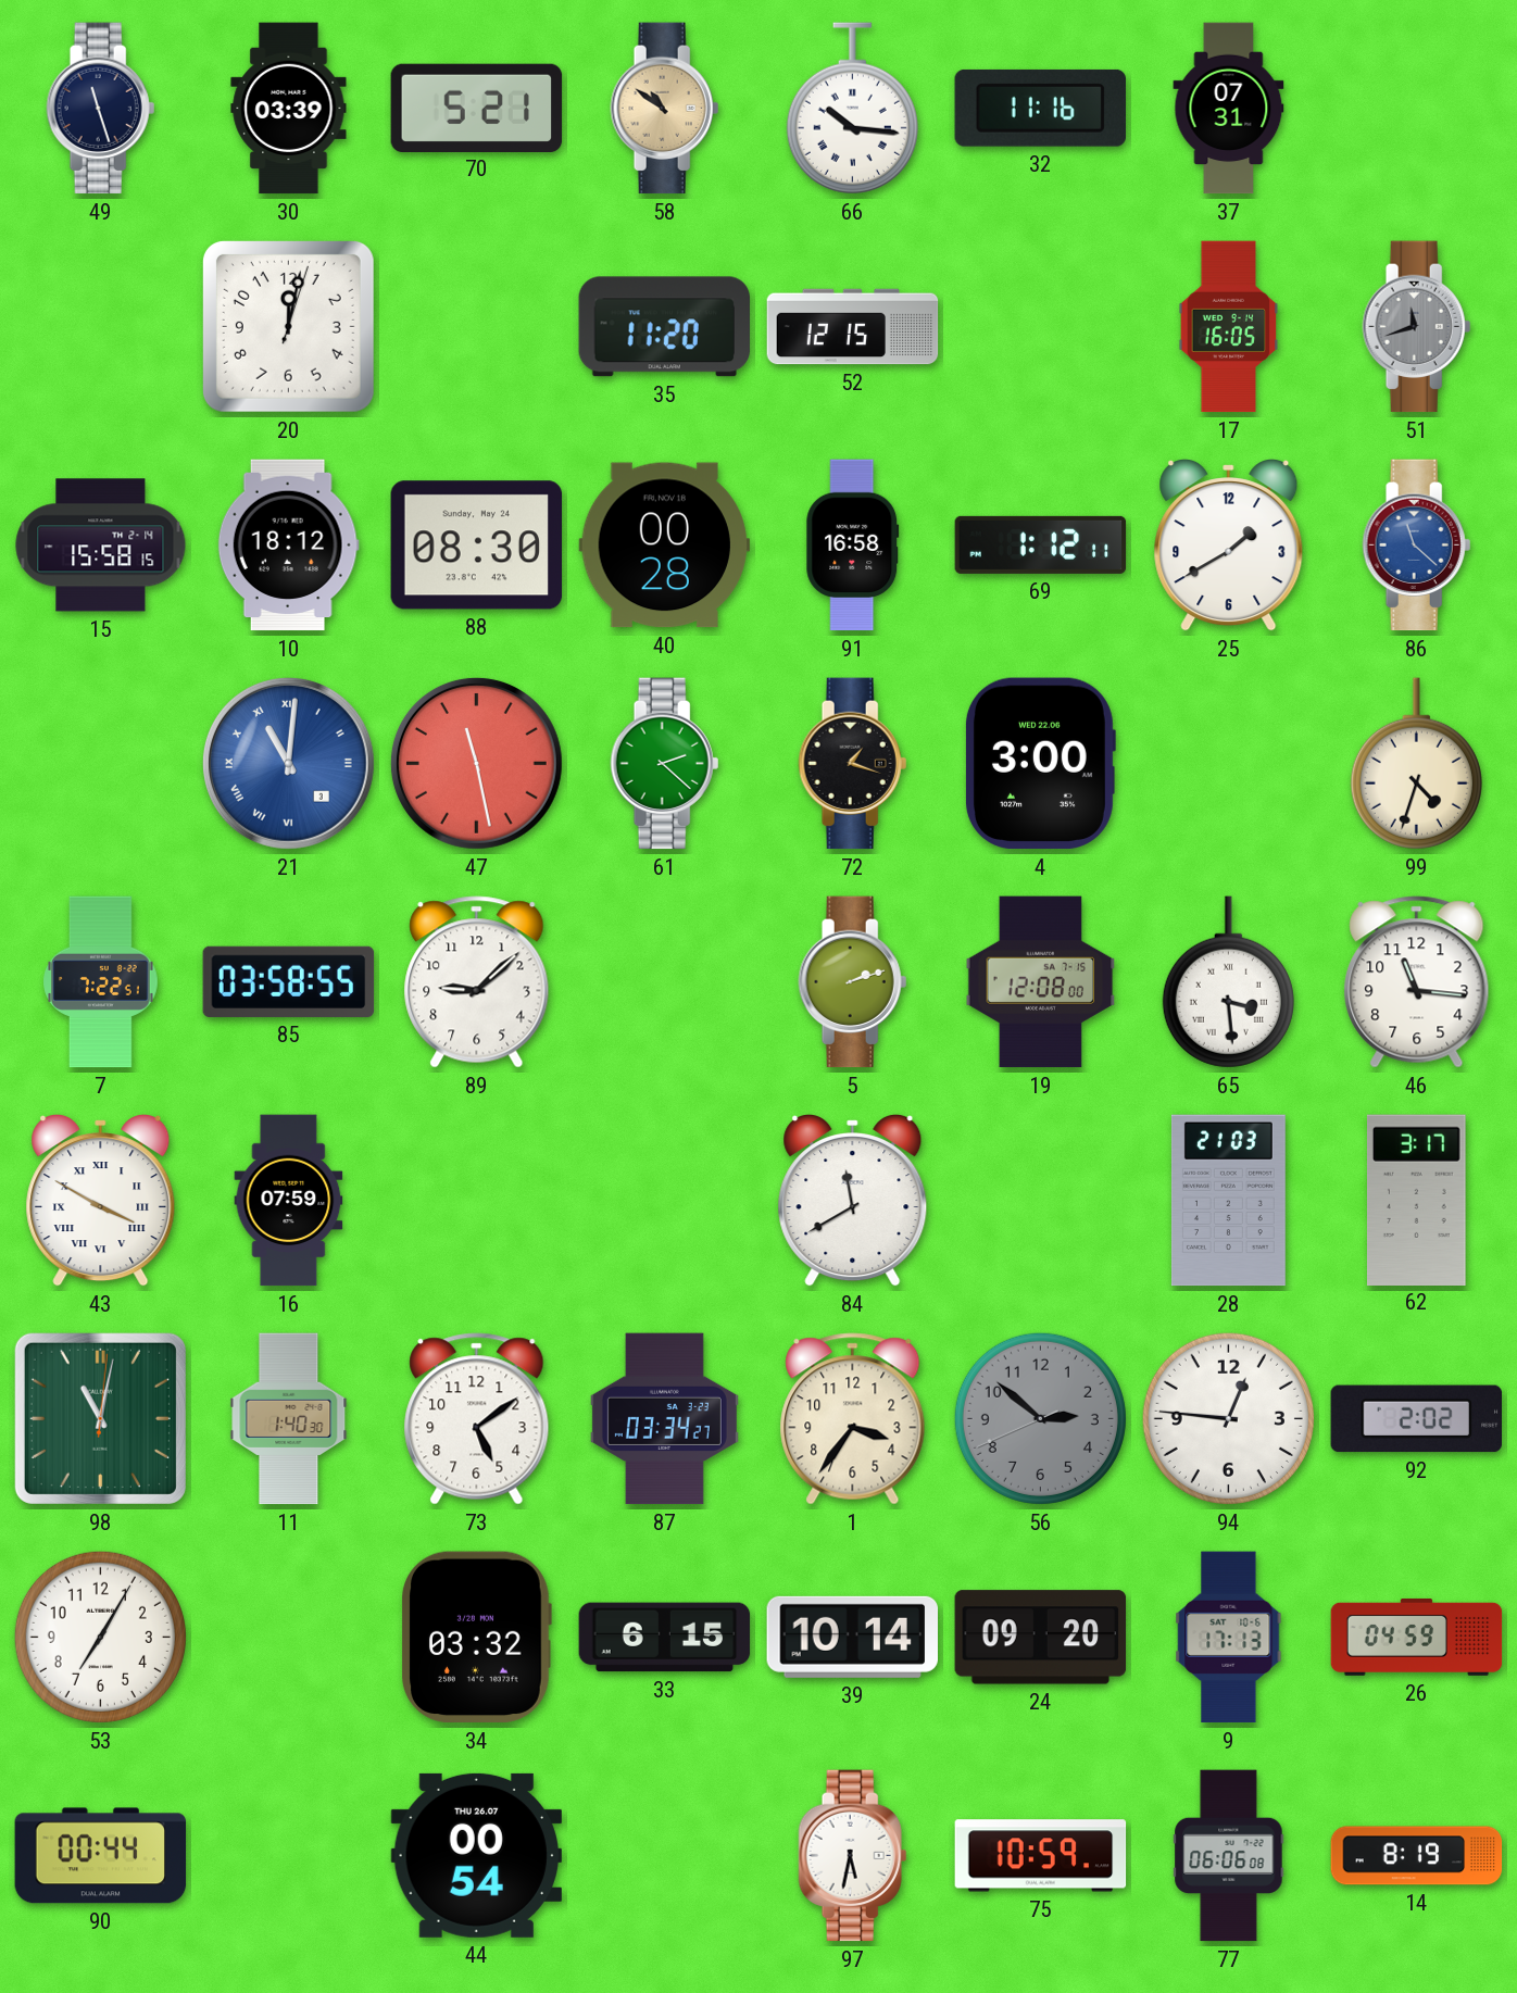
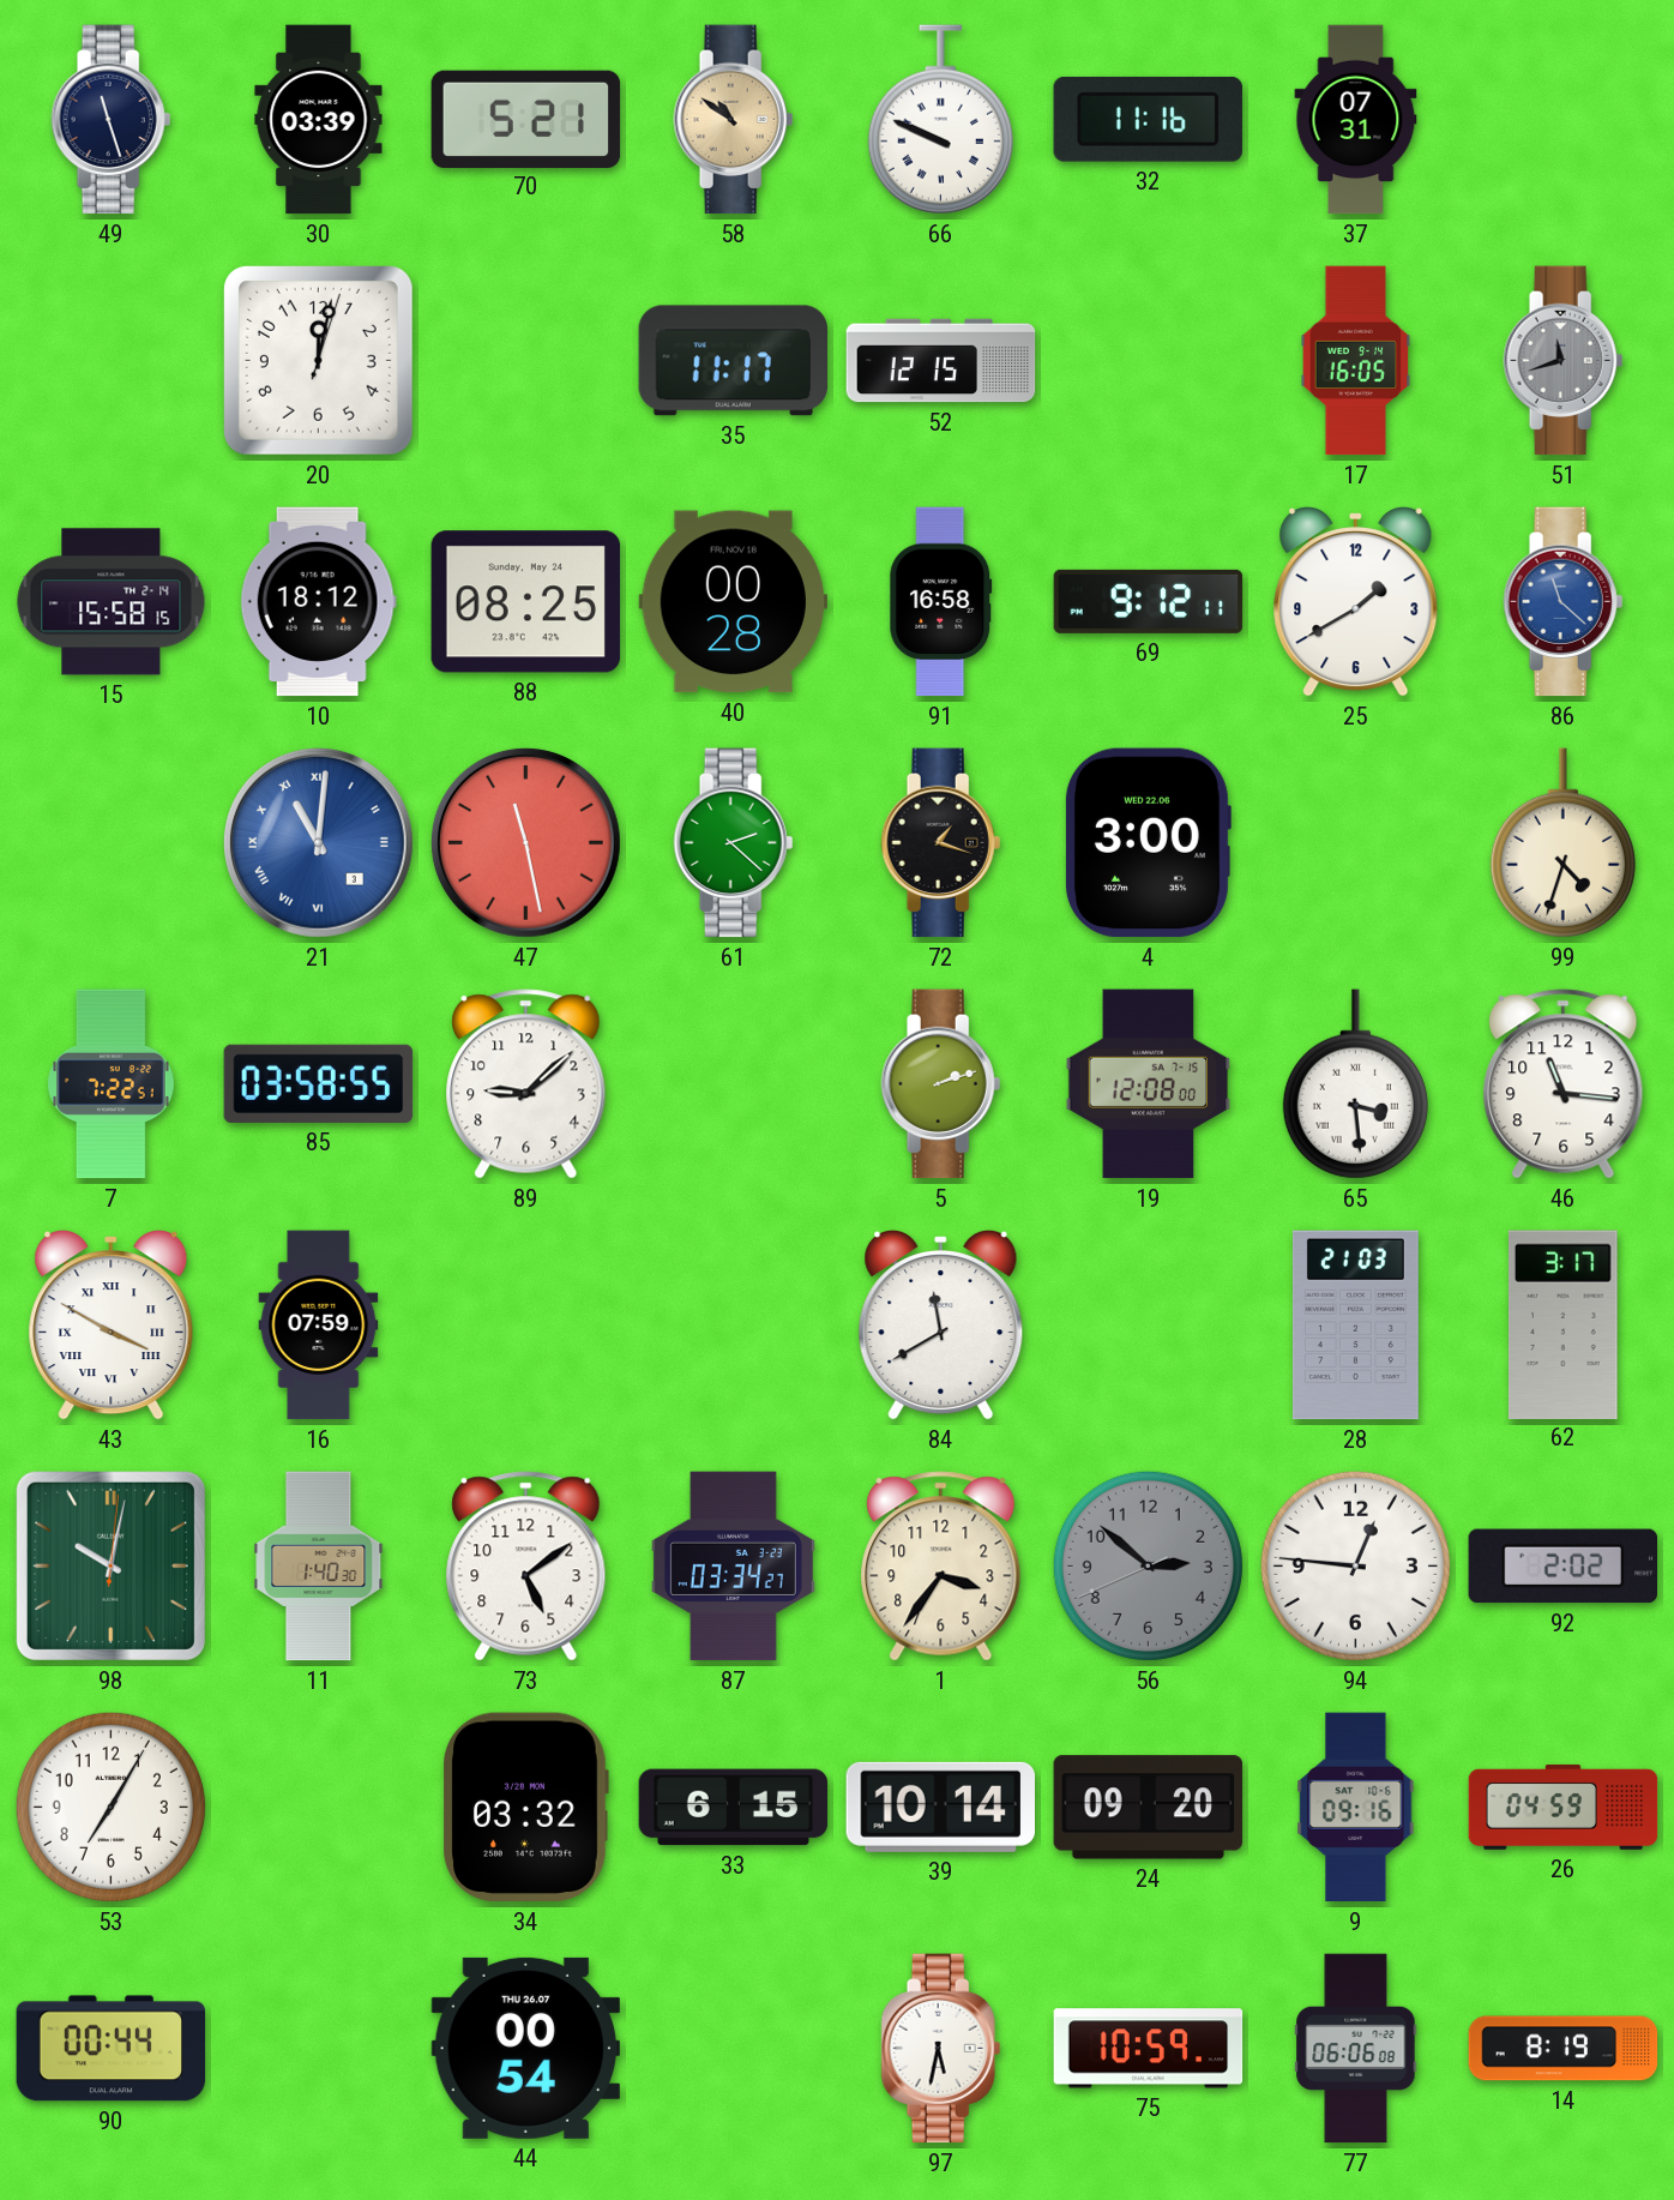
66: 10:16 -> 9:49 (940, 120)
35: 11:20 -> 11:17 (733, 361)
88: 08:30 -> 08:25 (526, 602)
69: 1:12 -> 9:12 (1149, 601)
98: 11:02 -> 10:02 (110, 1565)
9: 17:13 -> 09:16 (1356, 1808)
